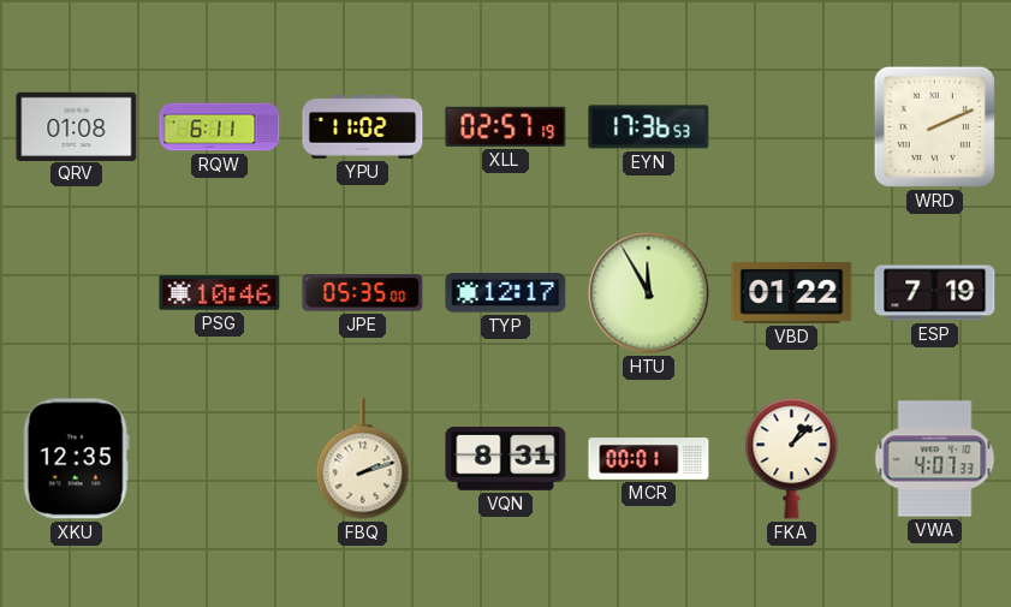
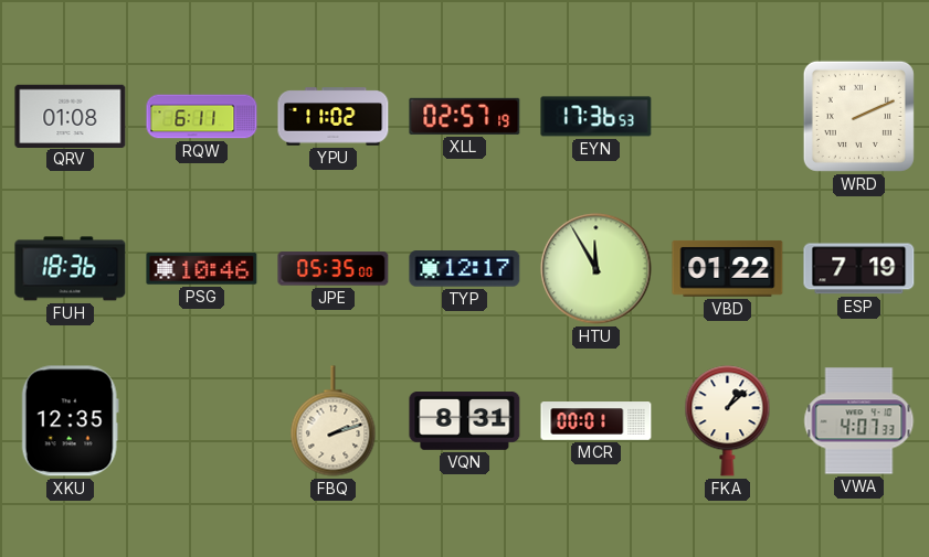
FUH: none -> 18:36 (71, 269)
